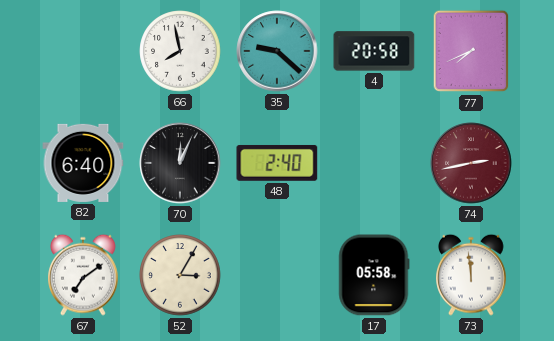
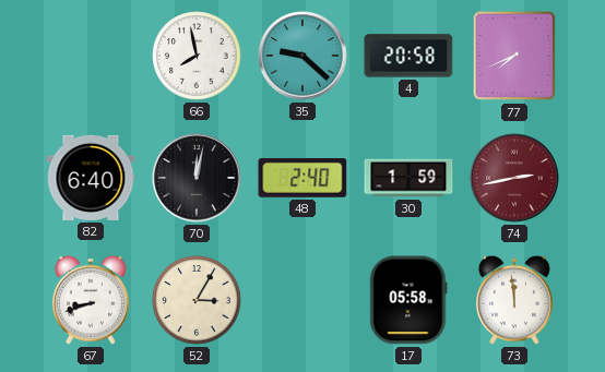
70: 12:04 -> 12:02 (197, 178)
30: none -> 1:59 (408, 178)
67: 7:09 -> 8:42 (92, 300)
